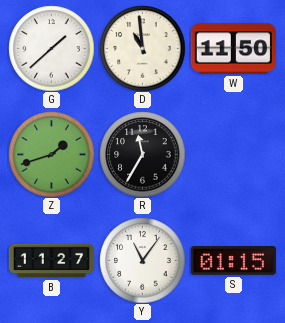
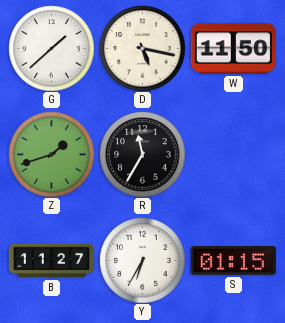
D: 10:59 -> 5:17 (142, 48)
Y: 11:06 -> 6:35 (142, 260)
